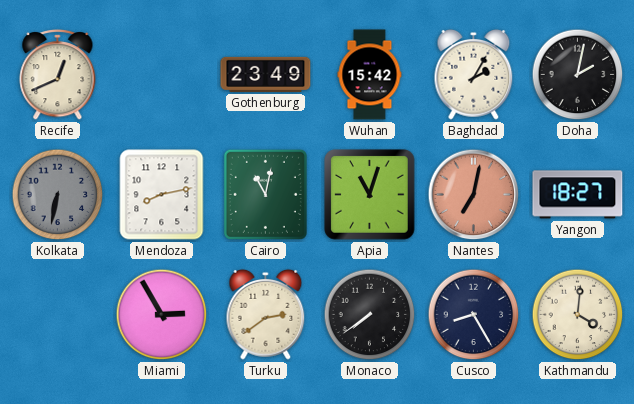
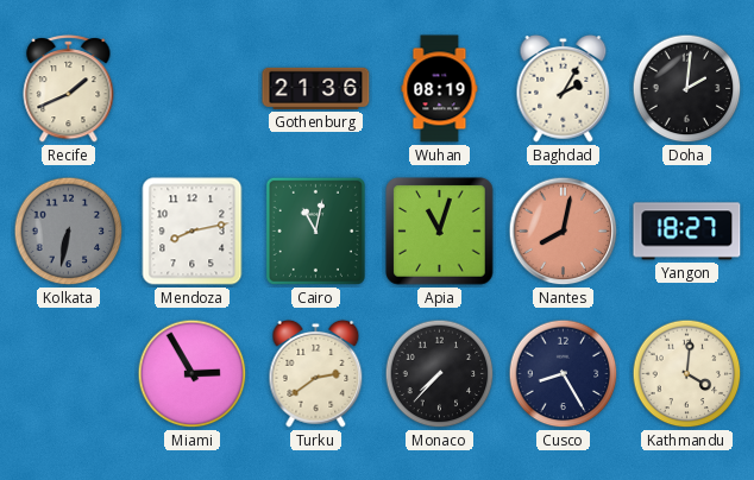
Recife: 12:41 -> 1:41 (69, 89)
Gothenburg: 23:49 -> 21:36 (316, 88)
Wuhan: 15:42 -> 08:19 (440, 89)
Doha: 2:02 -> 2:01 (687, 89)
Nantes: 7:02 -> 8:02 (564, 232)
Monaco: 7:39 -> 7:37 (440, 374)
